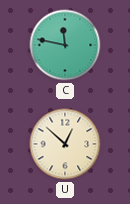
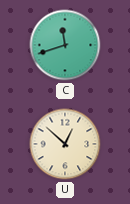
C: 11:47 -> 11:42 (65, 45)
